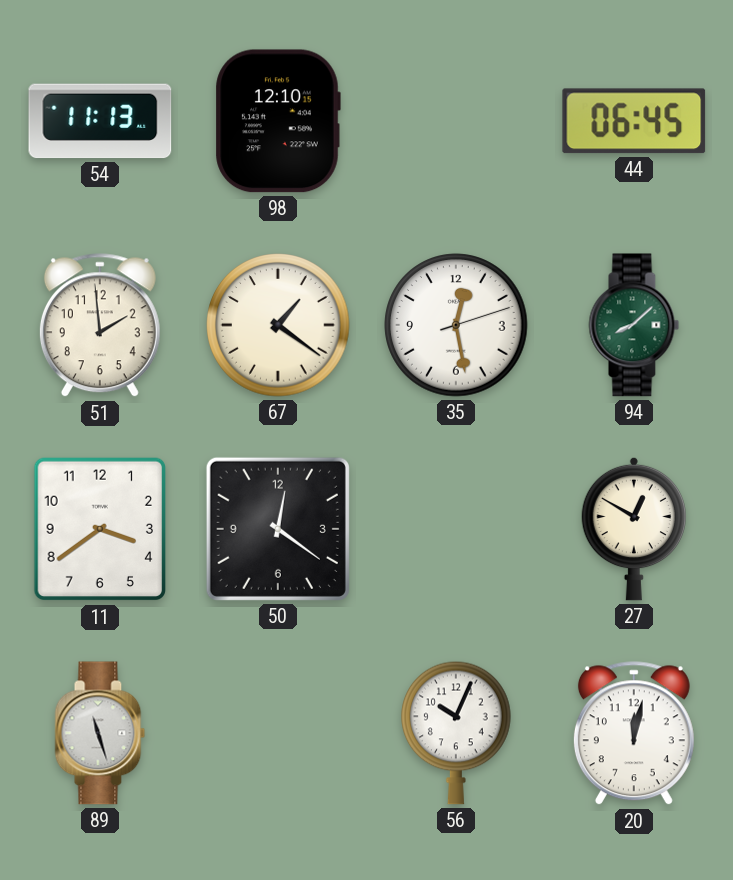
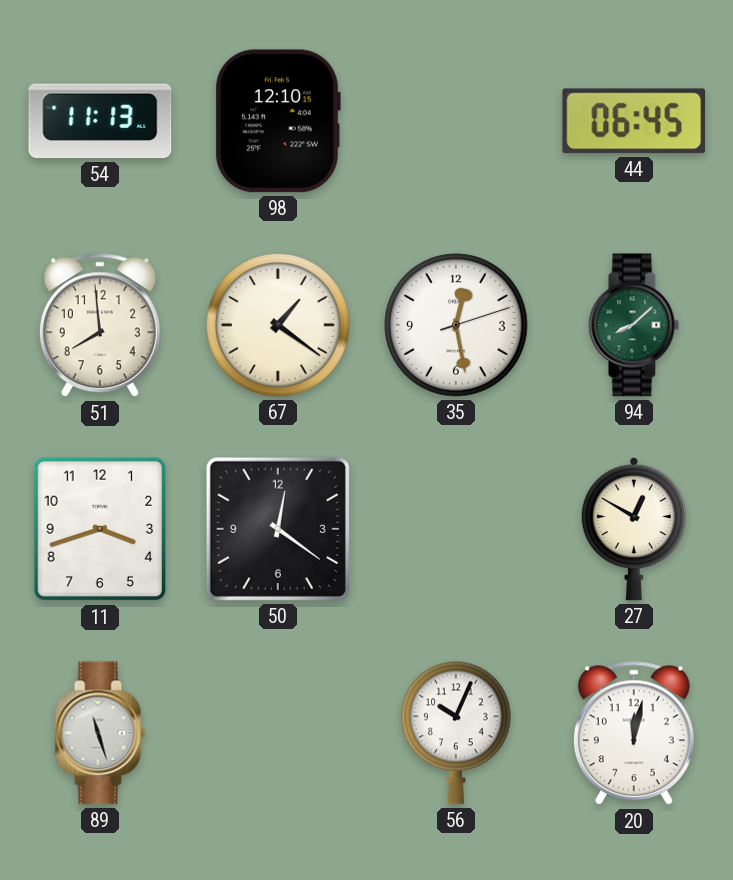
51: 1:59 -> 7:59 (100, 326)
11: 3:39 -> 3:42 (99, 529)
